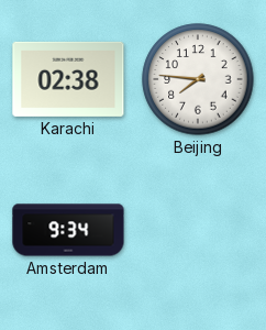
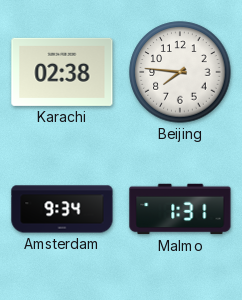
Malmo: none -> 1:31 (180, 209)
